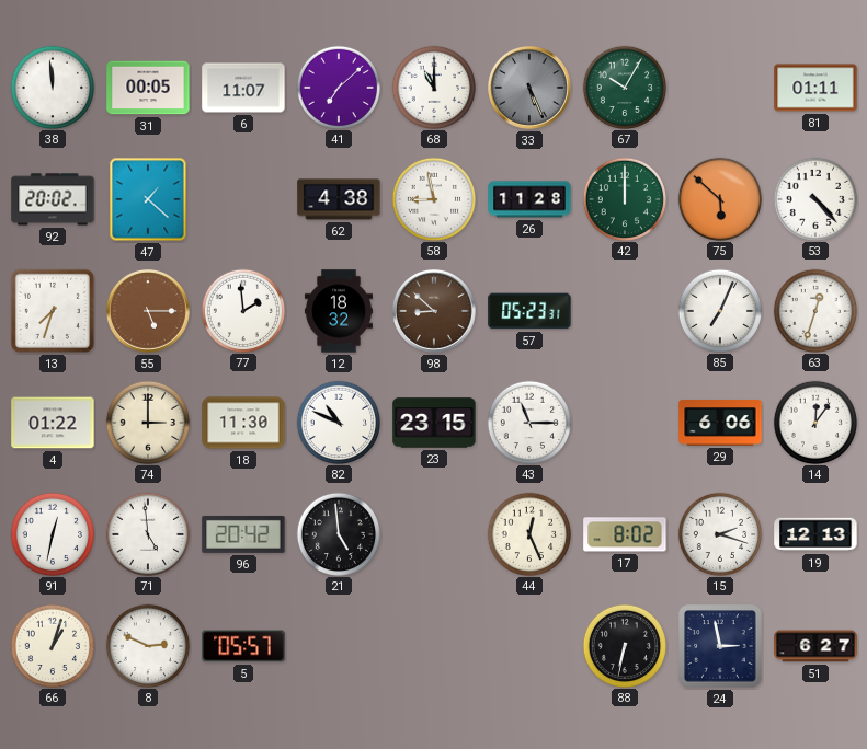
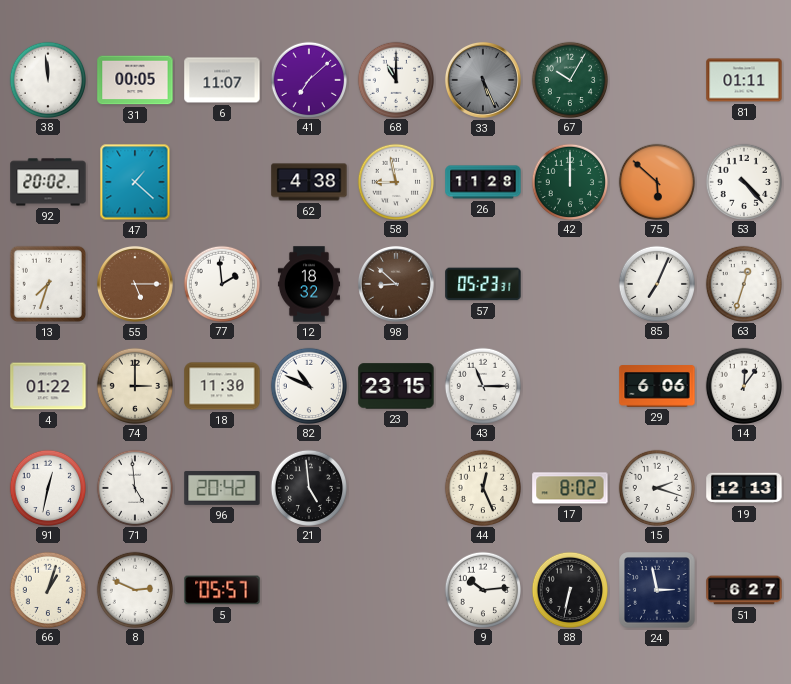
9: none -> 10:14 (482, 589)
